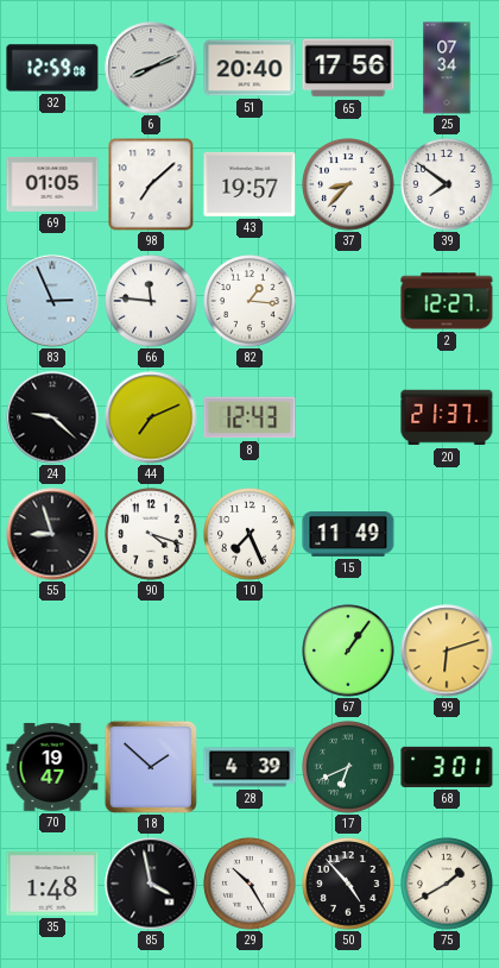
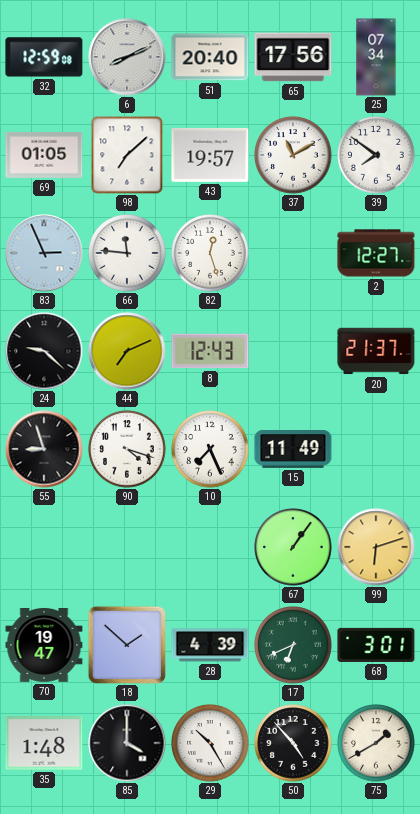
37: 8:37 -> 11:10 (293, 155)
82: 1:16 -> 12:27 (210, 253)
85: 3:58 -> 4:00 (127, 743)
